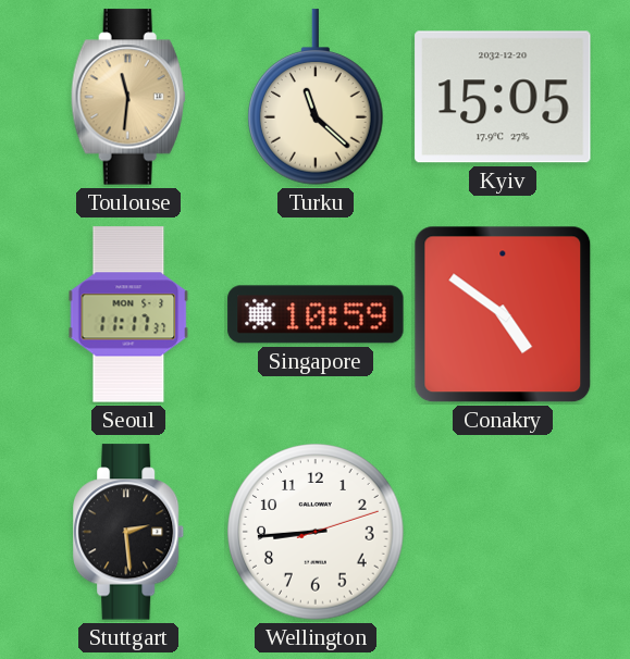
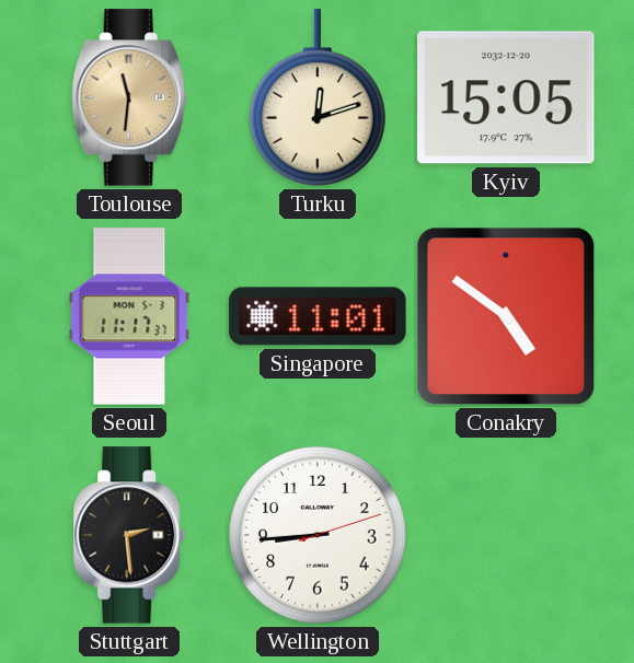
Turku: 11:22 -> 12:12 (319, 97)
Singapore: 10:59 -> 11:01 (318, 316)
